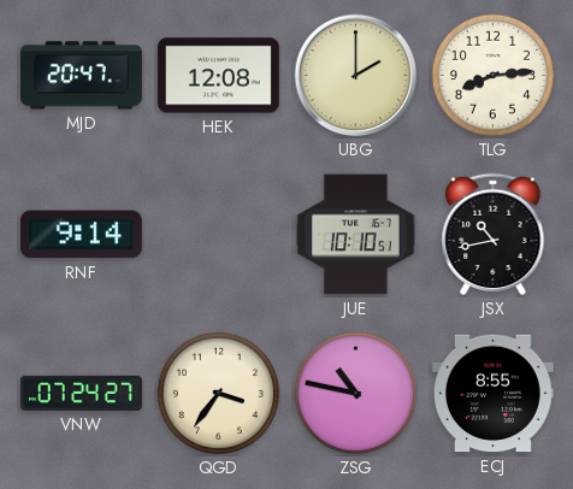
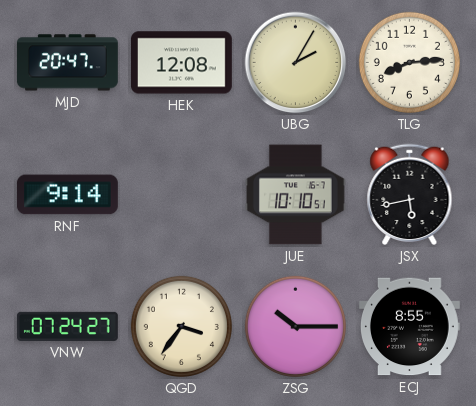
UBG: 2:00 -> 2:05 (296, 63)
JSX: 10:43 -> 5:43 (410, 195)
ZSG: 10:47 -> 10:15 (295, 326)
